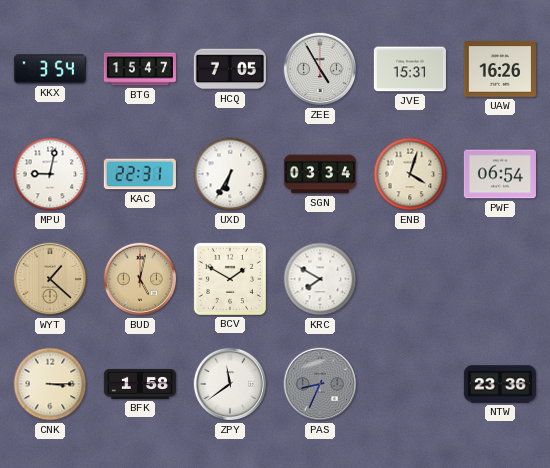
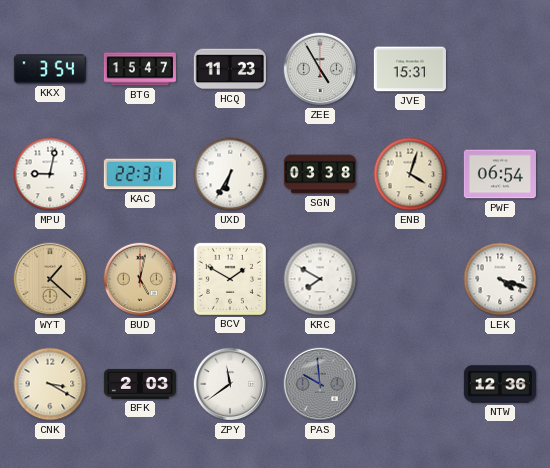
HCQ: 7:05 -> 11:23 (230, 69)
UAW: 16:26 -> none (500, 69)
SGN: 03:34 -> 03:38 (320, 174)
LEK: none -> 4:18 (500, 279)
CNK: 3:15 -> 3:20 (50, 384)
BFK: 1:58 -> 2:03 (139, 384)
PAS: 8:34 -> 9:59 (320, 384)
NTW: 23:36 -> 12:36 (500, 384)
